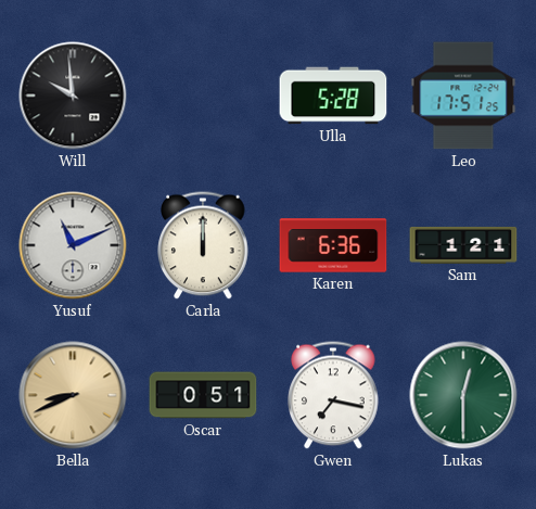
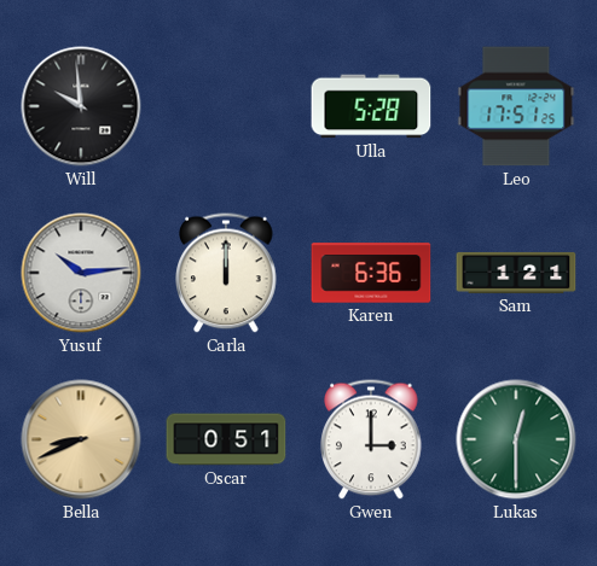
Yusuf: 11:11 -> 10:14 (81, 273)
Gwen: 7:17 -> 3:00 (371, 439)
